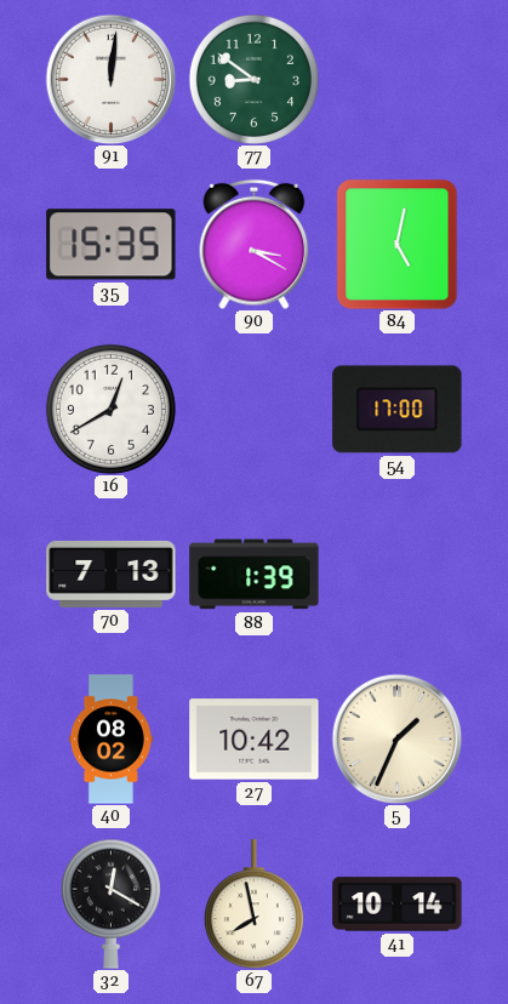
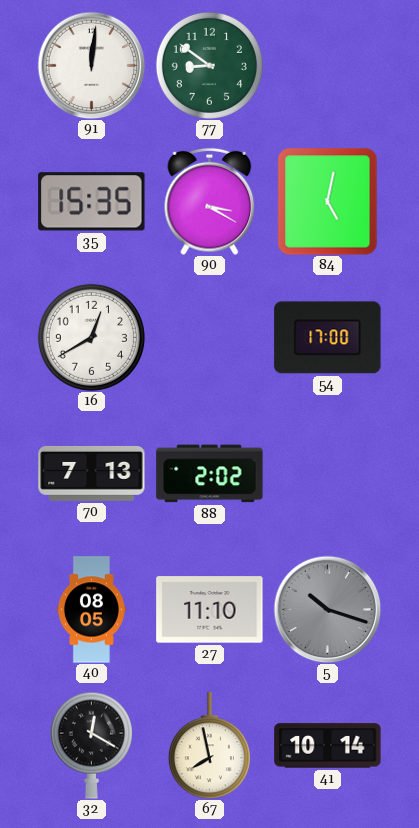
88: 1:39 -> 2:02 (210, 474)
40: 08:02 -> 08:05 (91, 610)
27: 10:42 -> 11:10 (210, 610)
5: 1:34 -> 10:18 (327, 609)
5 dial: cream -> grey (327, 609)
